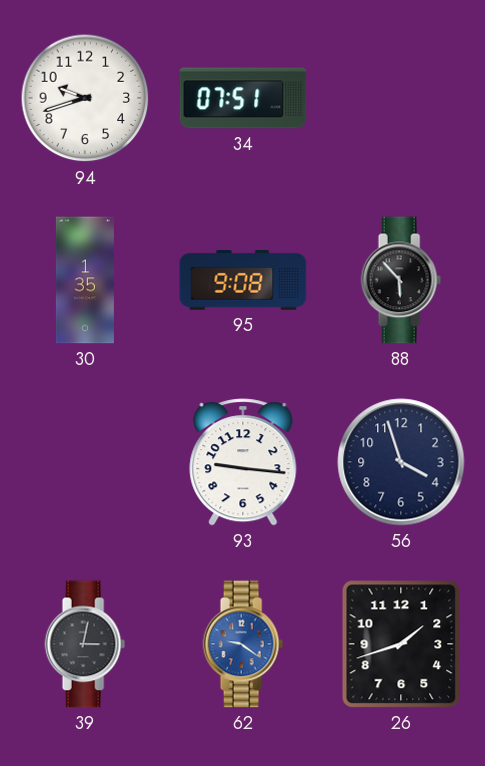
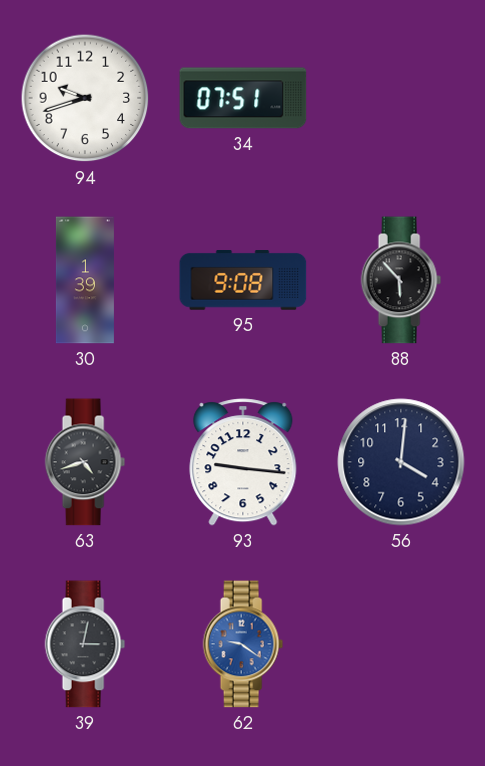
30: 1:35 -> 1:39 (85, 280)
63: none -> 4:42 (85, 462)
56: 3:57 -> 4:01 (401, 462)
26: 1:42 -> none (401, 644)
